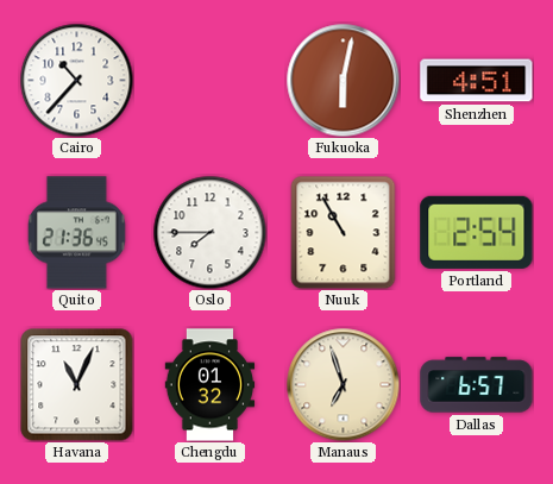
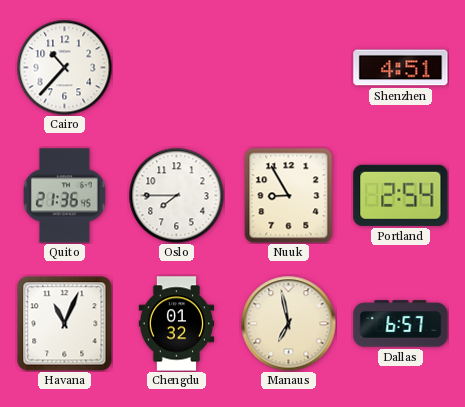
Fukuoka: 6:02 -> none (343, 80)
Nuuk: 10:55 -> 8:55 (289, 195)
Manaus: 6:57 -> 6:58 (288, 323)
